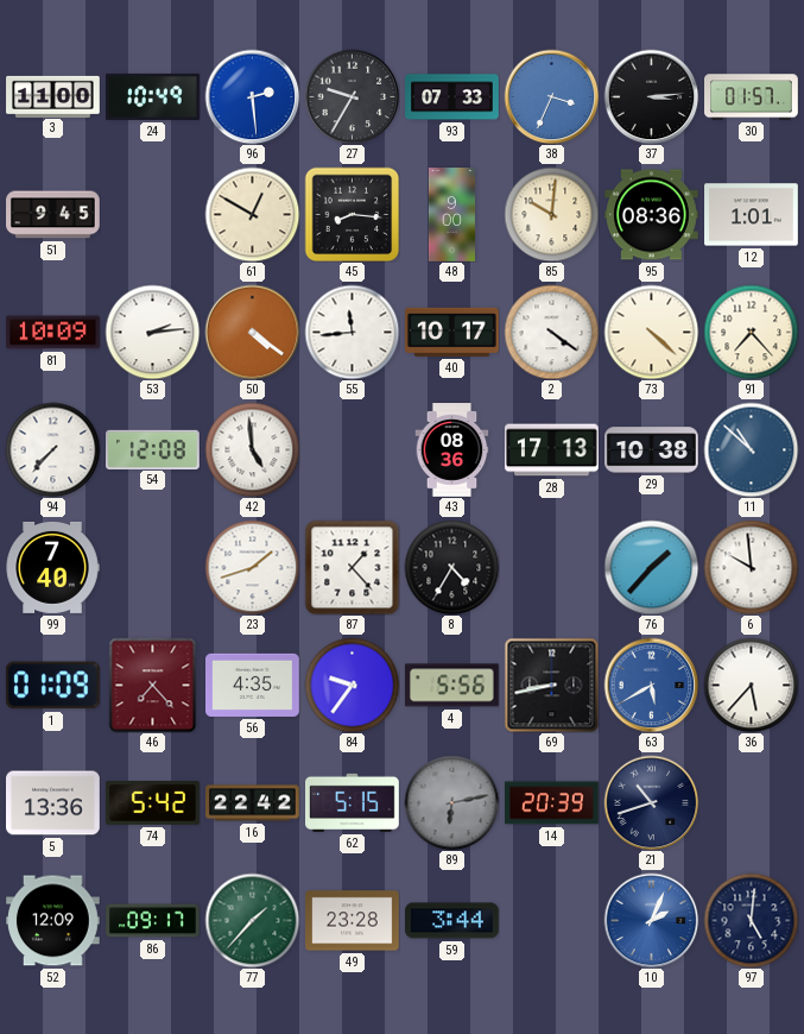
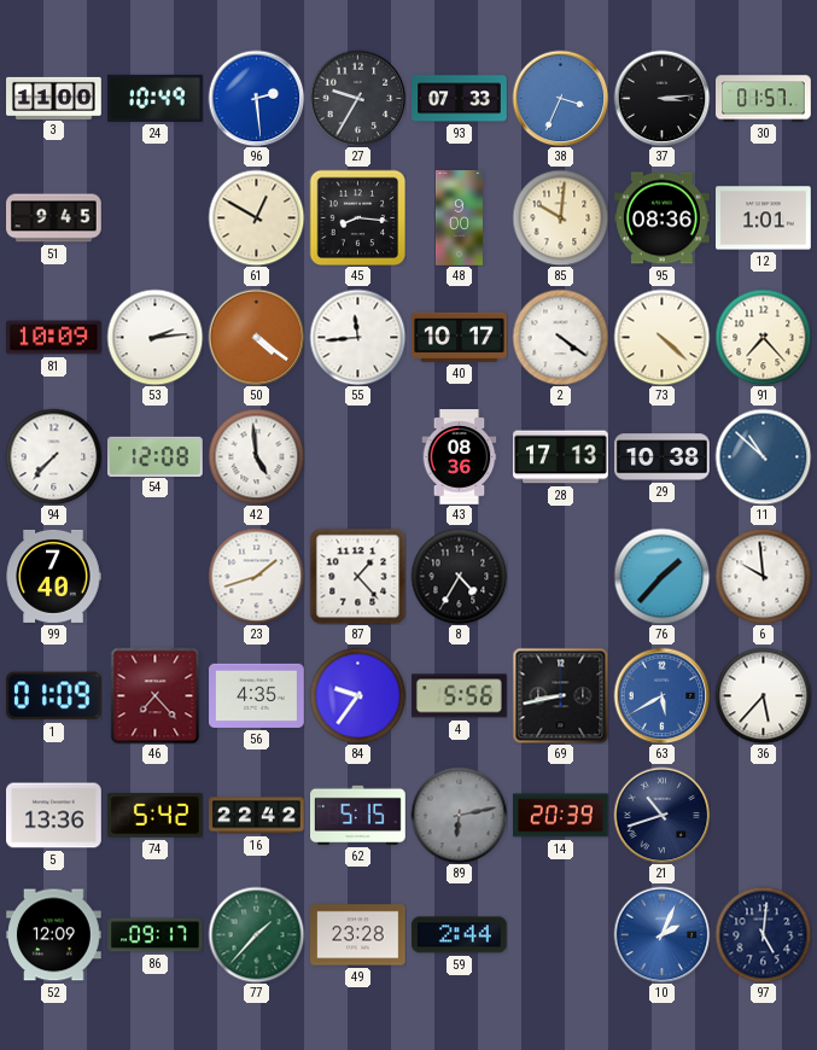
59: 3:44 -> 2:44 (460, 935)
